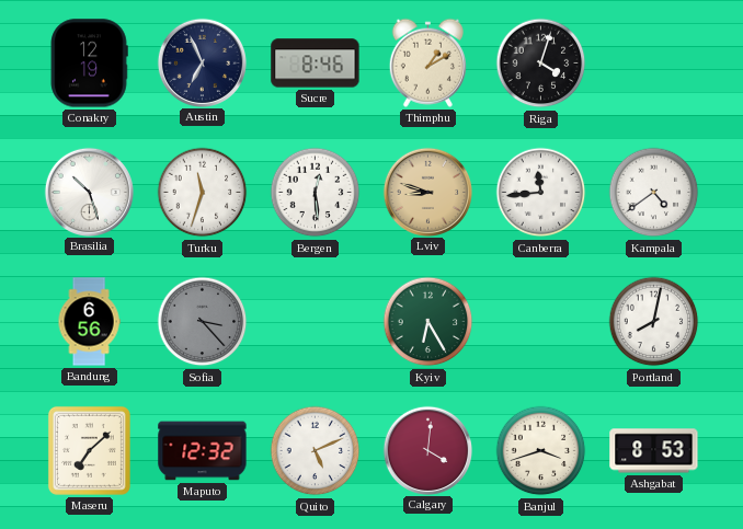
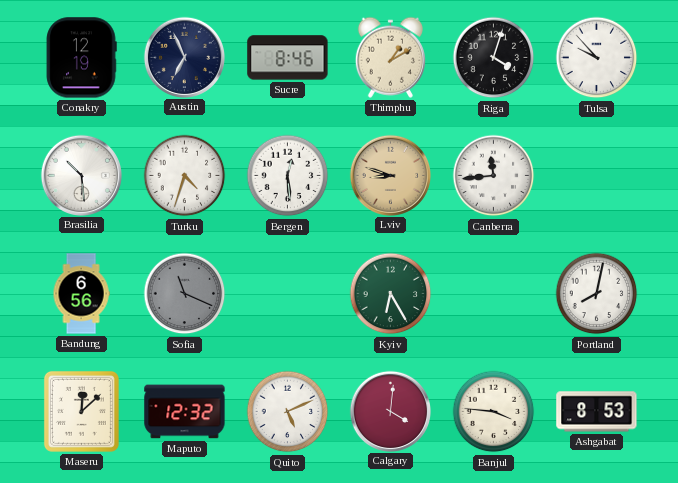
Tulsa: none -> 9:53 (597, 58)
Brasilia: 10:27 -> 10:29 (81, 175)
Turku: 11:33 -> 4:33 (185, 176)
Kampala: 4:39 -> none (654, 193)
Sofia: 3:23 -> 11:19 (185, 294)
Maseru: 7:08 -> 12:08 (81, 411)
Banjul: 3:42 -> 3:46 (494, 412)
